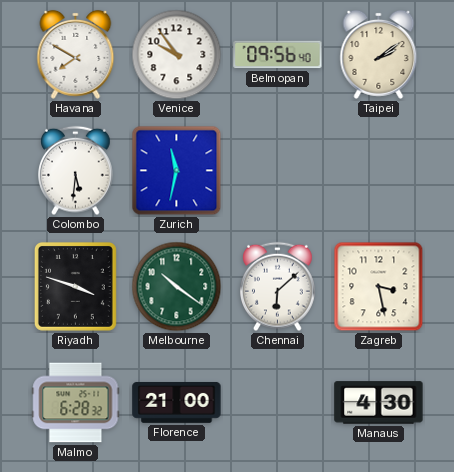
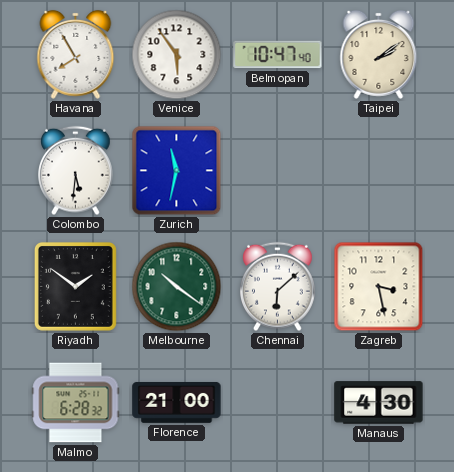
Havana: 7:50 -> 7:55 (76, 54)
Venice: 9:54 -> 5:54 (177, 55)
Belmopan: 09:56 -> 10:47 (278, 55)
Riyadh: 3:48 -> 1:51 (75, 286)
